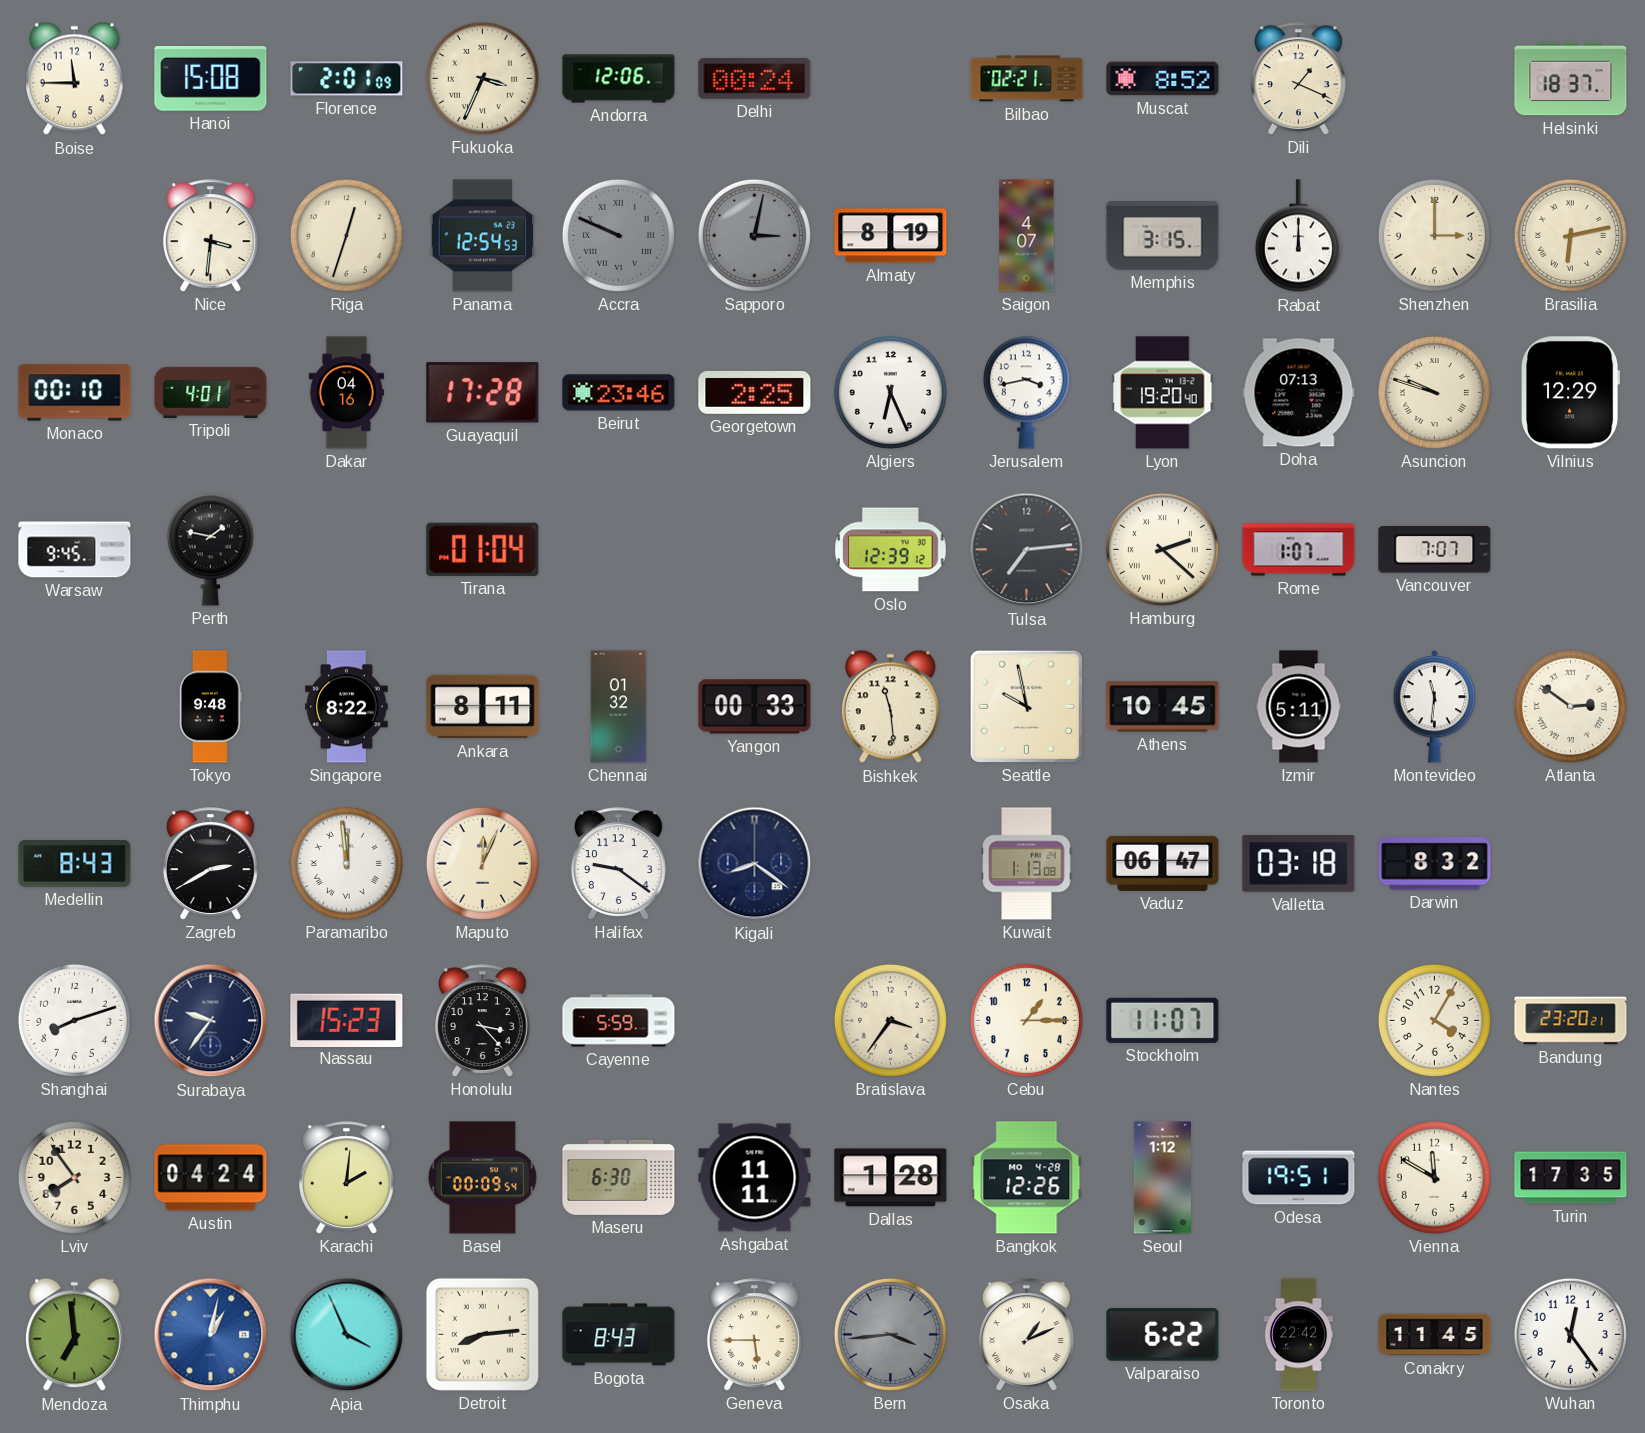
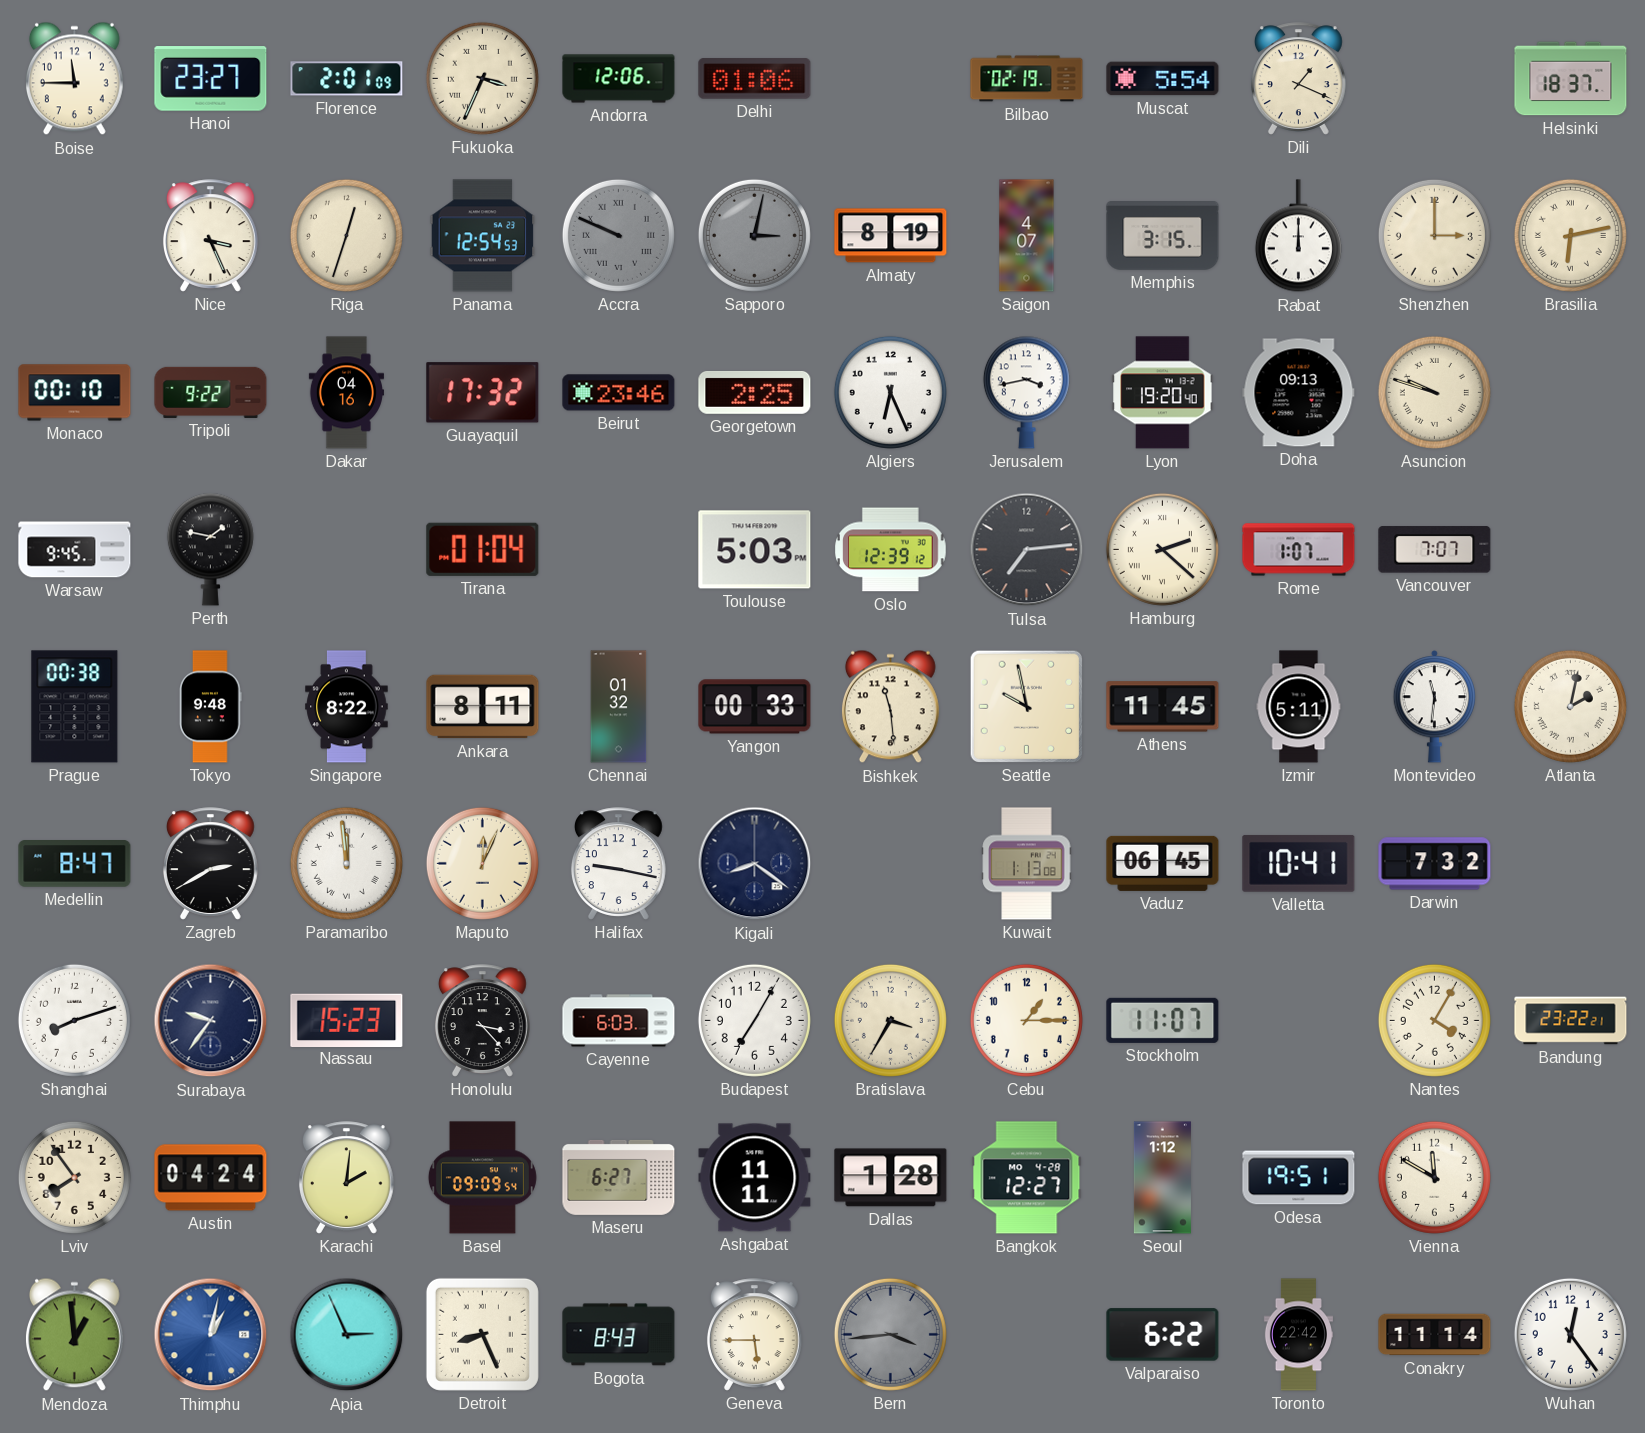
Hanoi: 15:08 -> 23:27 (211, 79)
Delhi: 00:24 -> 01:06 (755, 79)
Bilbao: 02:21 -> 02:19 (1027, 79)
Muscat: 8:52 -> 5:54 (1163, 79)
Nice: 3:31 -> 3:26 (210, 236)
Tripoli: 4:01 -> 9:22 (211, 392)
Guayaquil: 17:28 -> 17:32 (483, 393)
Doha: 07:13 -> 09:13 (1299, 393)
Vilnius: 12:29 -> none (1571, 393)
Toulouse: none -> 5:03 (755, 550)
Prague: none -> 00:38 (75, 707)
Athens: 10:45 -> 11:45 (1163, 707)
Atlanta: 2:51 -> 2:02 (1570, 706)
Medellin: 8:43 -> 8:47 (75, 864)
Halifax: 9:21 -> 9:17 (618, 864)
Vaduz: 06:47 -> 06:45 (1163, 863)
Valletta: 03:18 -> 10:41 (1299, 863)
Darwin: 8:32 -> 7:32 (1435, 864)
Cayenne: 5:59 -> 6:03 (619, 1021)
Budapest: none -> 7:05 (754, 1020)
Bratislava: 3:36 -> 3:35 (890, 1020)
Bandung: 23:20 -> 23:22 (1571, 1021)
Basel: 00:09 -> 09:09 (482, 1178)
Maseru: 6:30 -> 6:27 (619, 1177)
Bangkok: 12:26 -> 12:27 (1027, 1178)
Turin: 17:35 -> none (1571, 1178)
Mendoza: 6:59 -> 12:59 (74, 1335)
Apia: 3:56 -> 2:56 (347, 1335)
Detroit: 8:14 -> 8:26 (482, 1334)
Osaka: 1:11 -> none (1026, 1335)
Conakry: 11:45 -> 11:14 (1435, 1335)
